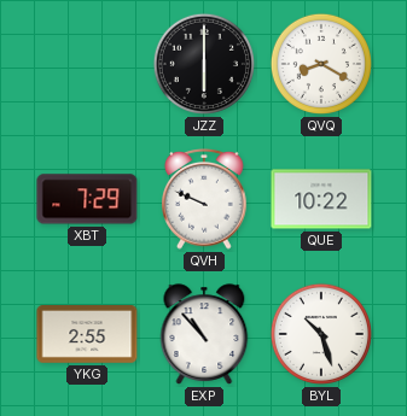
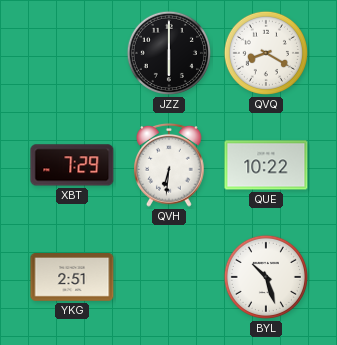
QVH: 9:49 -> 6:31 (170, 165)
YKG: 2:55 -> 2:51 (72, 278)
EXP: 10:53 -> none (204, 334)
